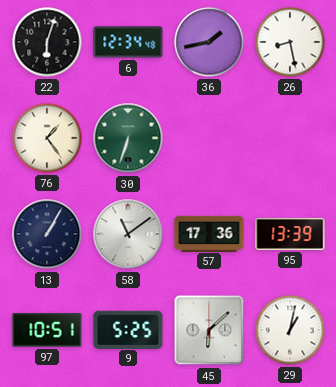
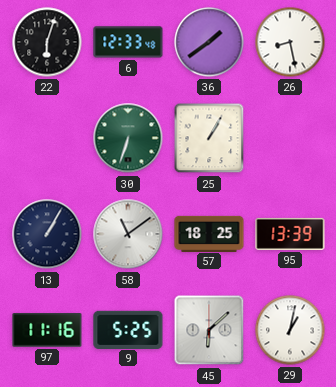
6: 12:34 -> 12:33 (128, 42)
36: 1:43 -> 1:39 (209, 42)
76: 1:24 -> none (47, 138)
25: none -> 1:05 (209, 138)
57: 17:36 -> 18:25 (209, 233)
97: 10:51 -> 11:16 (47, 330)
